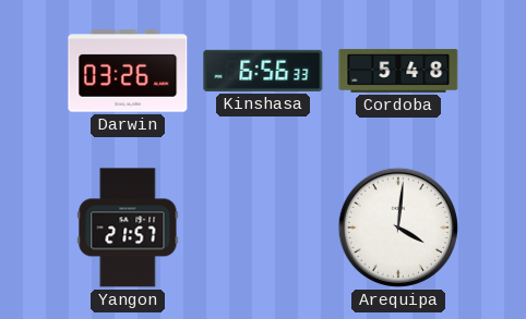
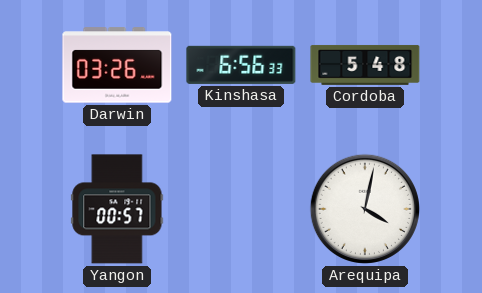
Yangon: 21:57 -> 00:57 (117, 209)
Arequipa: 4:01 -> 4:02 (365, 209)
